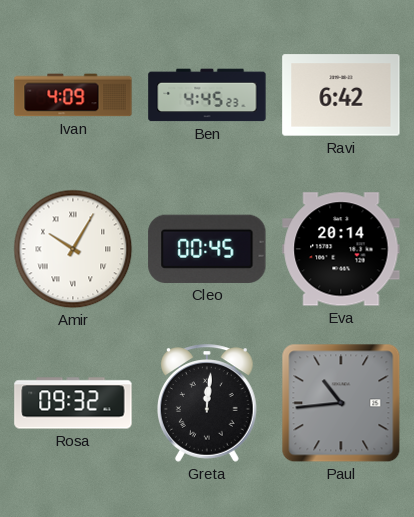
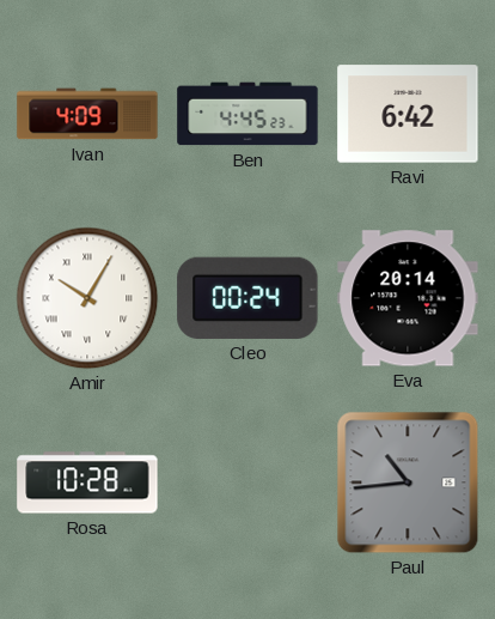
Cleo: 00:45 -> 00:24 (247, 298)
Rosa: 09:32 -> 10:28 (87, 483)
Greta: 12:01 -> none (208, 403)
